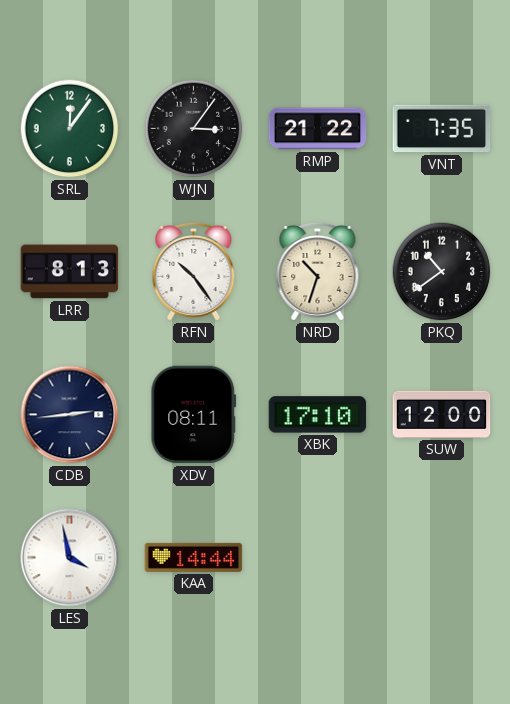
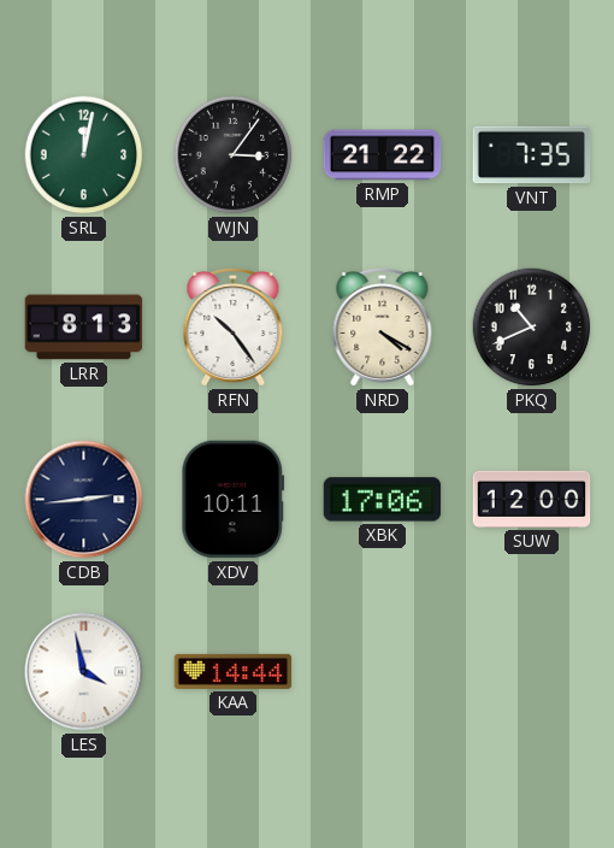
SRL: 12:06 -> 12:02 (84, 155)
NRD: 10:33 -> 4:20 (383, 326)
PKQ: 10:39 -> 10:41 (532, 328)
XDV: 08:11 -> 10:11 (234, 500)
XBK: 17:10 -> 17:06 (383, 500)
